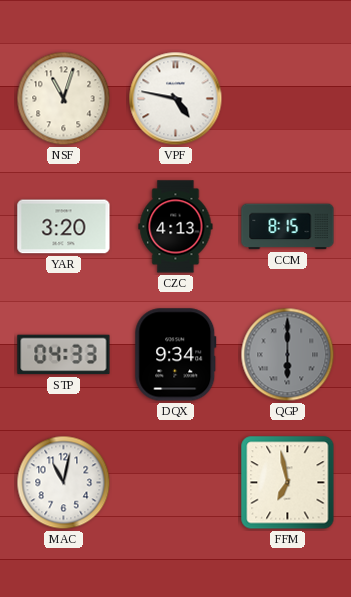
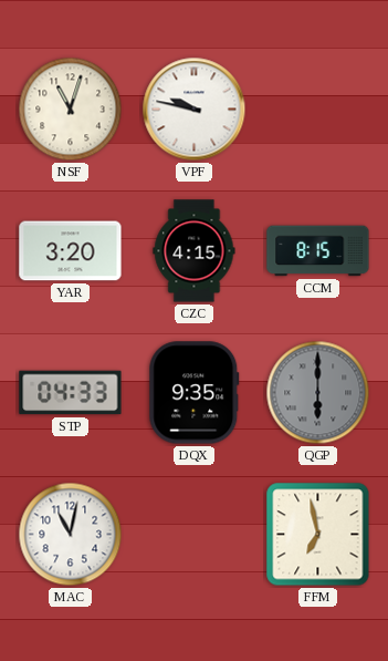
VPF: 4:47 -> 9:47 (195, 110)
CZC: 4:13 -> 4:15 (195, 251)
DQX: 9:34 -> 9:35 (195, 393)
